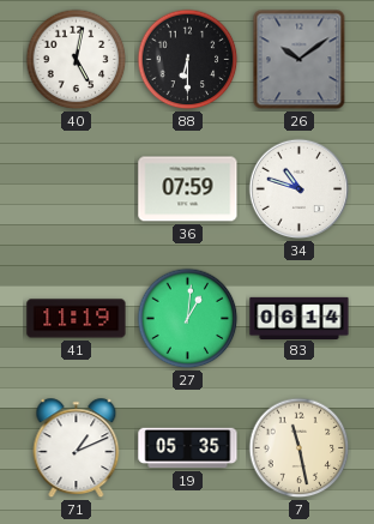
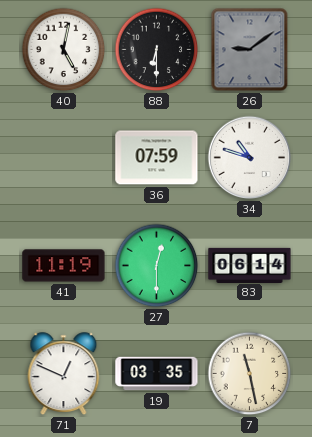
26: 10:09 -> 9:09 (250, 50)
27: 1:01 -> 12:30 (157, 266)
71: 1:11 -> 12:49 (64, 374)
19: 05:35 -> 03:35 (157, 374)
